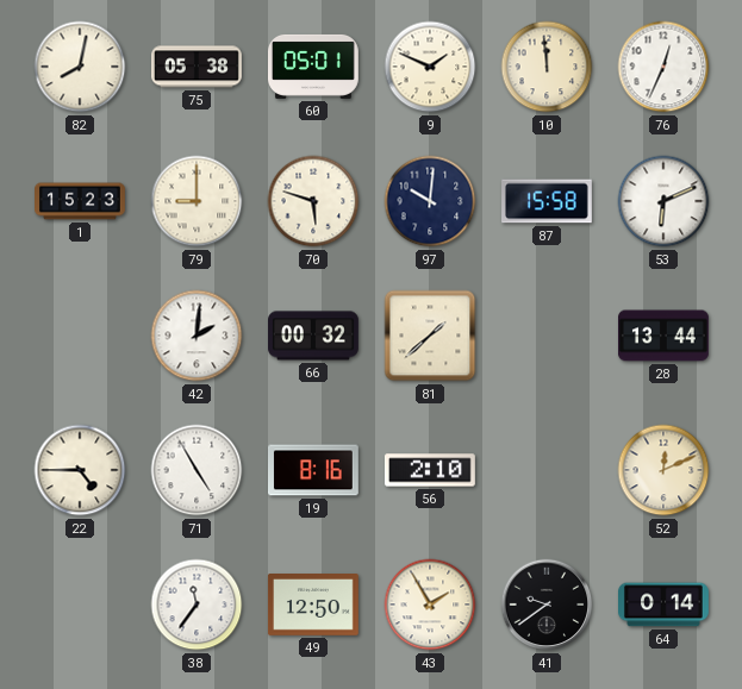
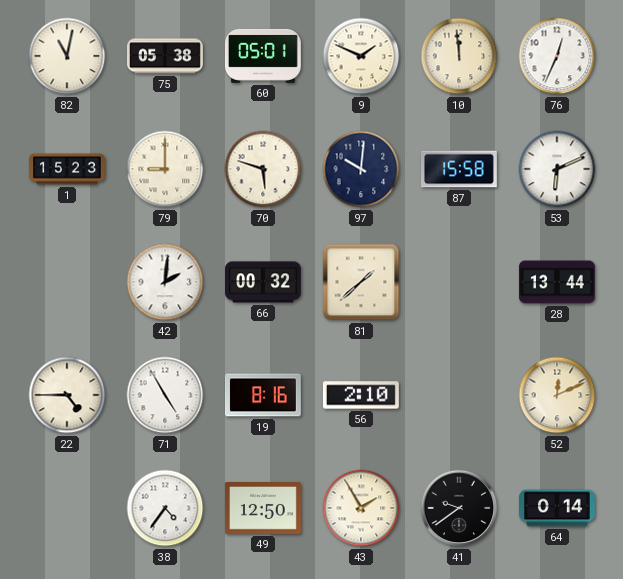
82: 8:02 -> 11:02 (67, 56)
38: 11:36 -> 4:36 (165, 508)
